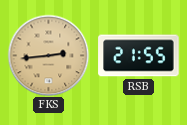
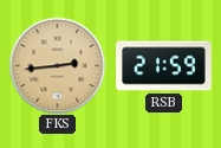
RSB: 21:55 -> 21:59 (164, 66)
